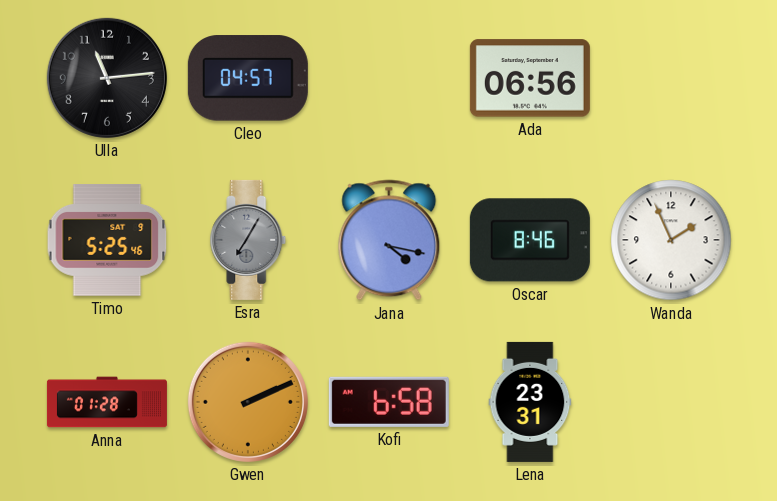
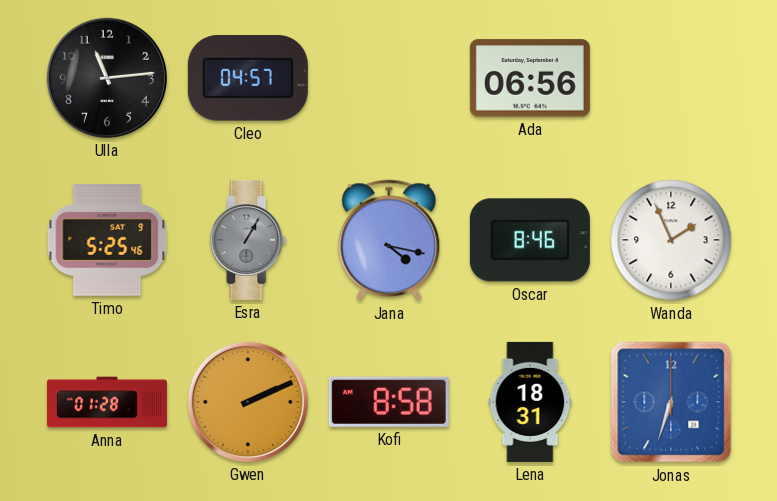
Esra: 7:05 -> 1:05 (248, 240)
Kofi: 6:58 -> 8:58 (389, 402)
Lena: 23:31 -> 18:31 (530, 402)
Jonas: none -> 6:33 (671, 402)
